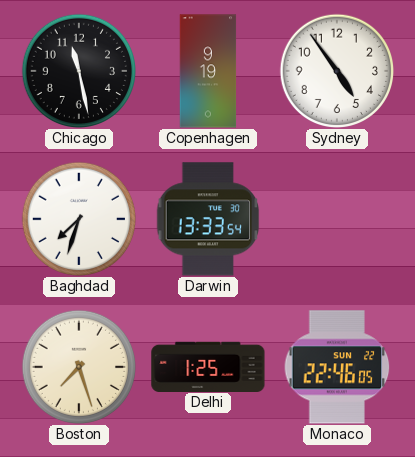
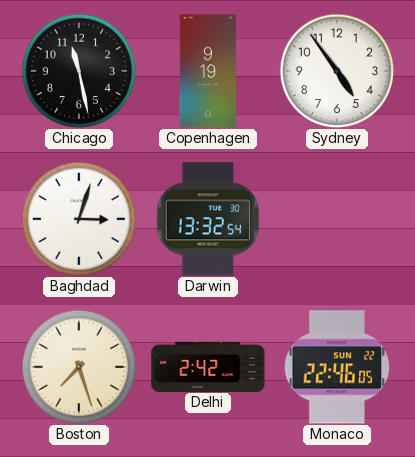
Baghdad: 7:33 -> 3:03 (78, 218)
Darwin: 13:33 -> 13:32 (208, 219)
Delhi: 1:25 -> 2:42 (208, 366)
